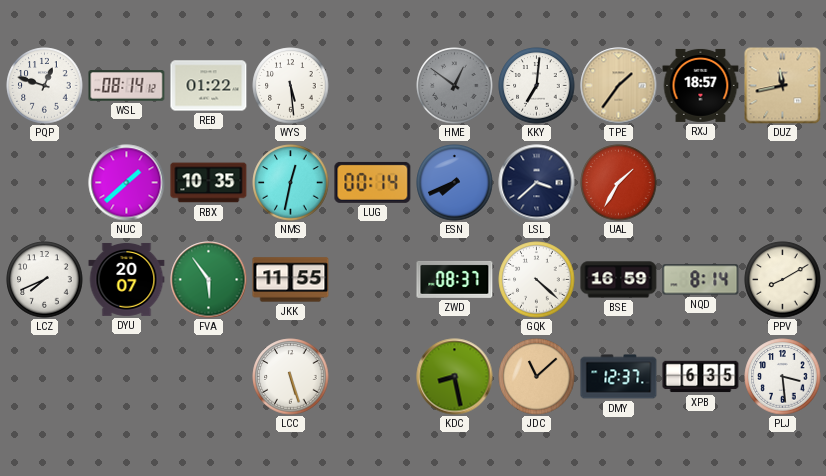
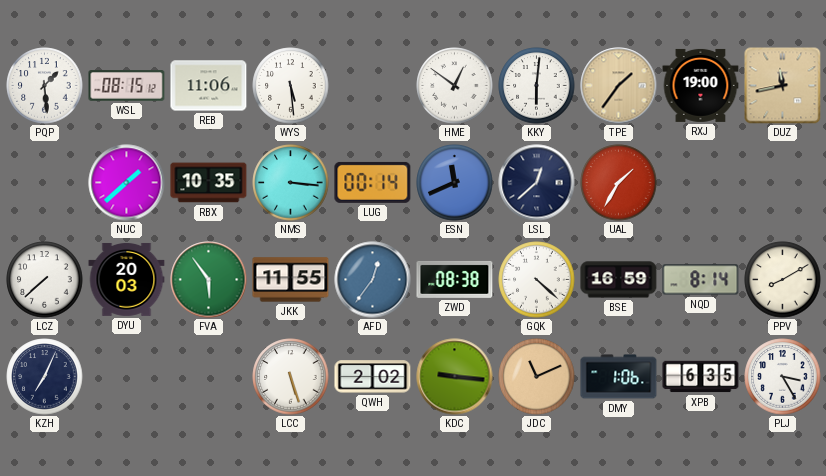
PQP: 12:48 -> 1:29 (45, 86)
WSL: 08:14 -> 08:15 (127, 86)
REB: 01:22 -> 11:06 (209, 86)
HME dial: grey -> white (455, 86)
KKY: 7:01 -> 6:01 (537, 86)
RXJ: 18:57 -> 19:00 (701, 85)
NMS: 12:32 -> 3:16 (291, 183)
ESN: 7:41 -> 11:41 (455, 183)
LSL: 3:38 -> 12:38 (537, 183)
LCZ: 7:41 -> 7:38 (45, 280)
DYU: 20:07 -> 20:03 (127, 279)
AFD: none -> 12:36 (373, 280)
ZWD: 08:37 -> 08:38 (455, 279)
KZH: none -> 7:04 (45, 377)
QWH: none -> 2:02 (373, 377)
KDC: 8:28 -> 9:16 (455, 377)
JDC: 11:08 -> 11:11 (537, 377)
DMY: 12:37 -> 1:06 (619, 377)
PLJ: 3:29 -> 3:25 (783, 377)
